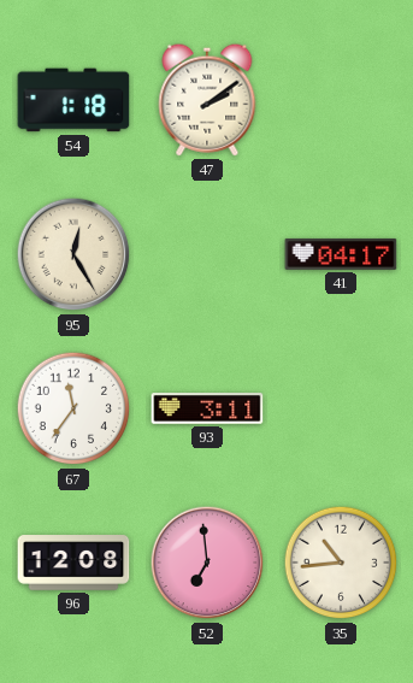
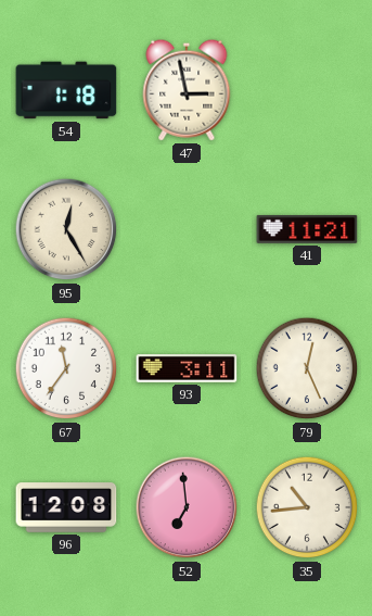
47: 2:09 -> 2:58 (187, 90)
41: 04:17 -> 11:21 (307, 229)
79: none -> 12:26 (307, 368)
